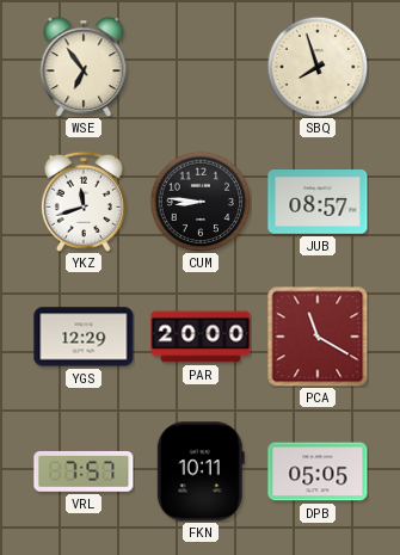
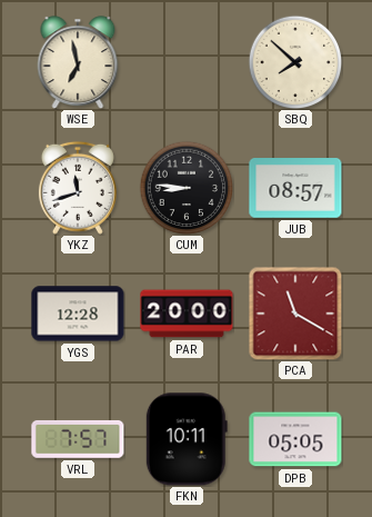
WSE: 6:54 -> 6:58 (78, 62)
SBQ: 7:57 -> 7:52 (295, 62)
YGS: 12:29 -> 12:28 (78, 314)
